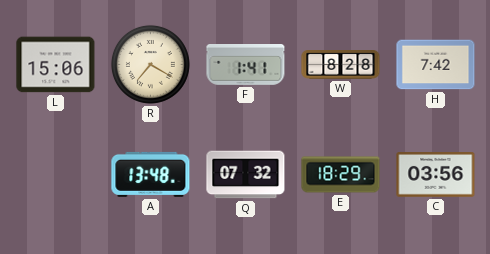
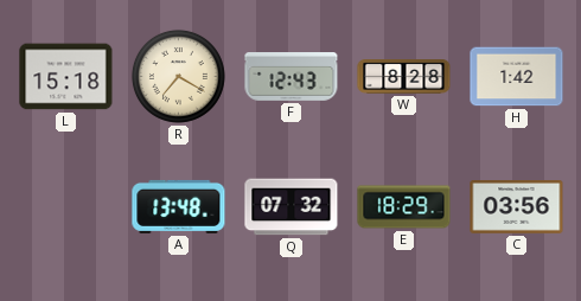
L: 15:06 -> 15:18 (66, 77)
F: 1:41 -> 12:43 (292, 77)
H: 7:42 -> 1:42 (517, 77)
